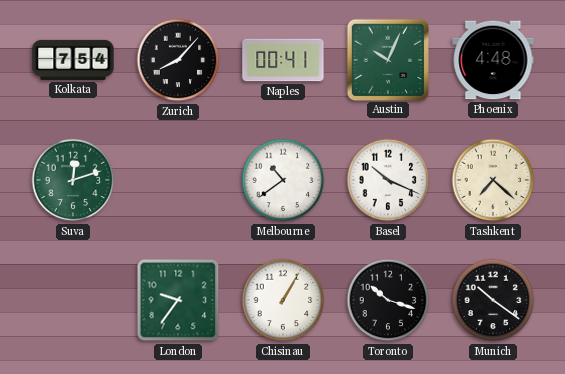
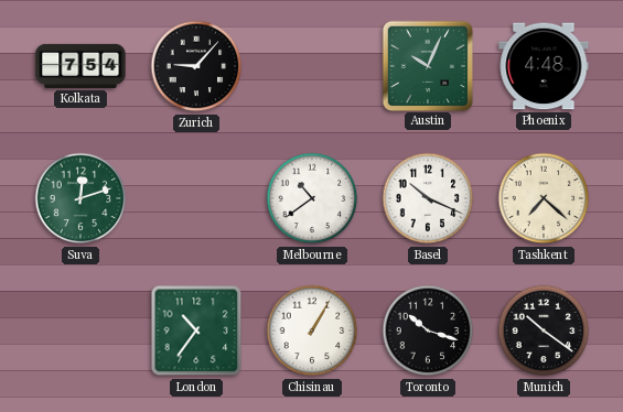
Zurich: 8:07 -> 9:07 (196, 66)
Naples: 00:41 -> none (283, 60)
London: 9:36 -> 10:36 (196, 330)
